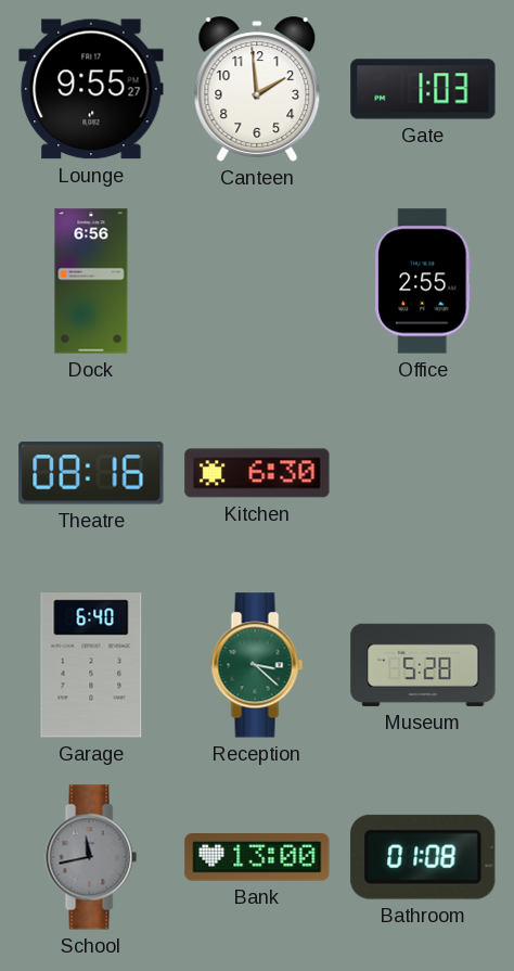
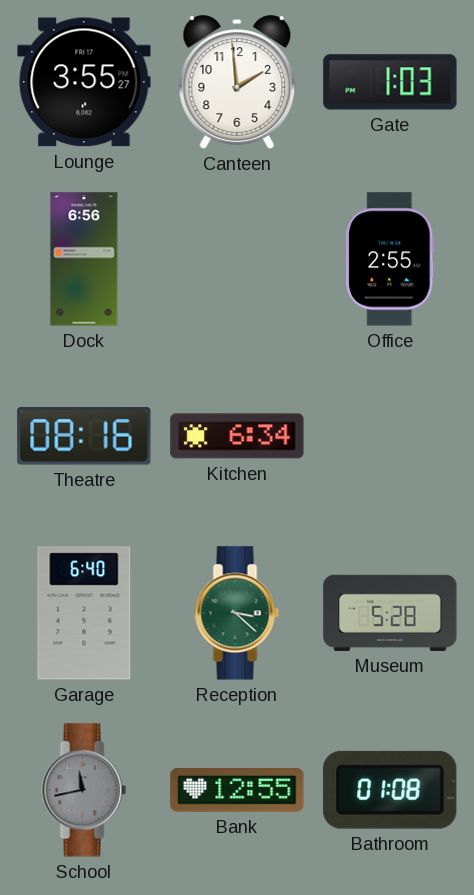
Lounge: 9:55 -> 3:55 (84, 82)
Kitchen: 6:30 -> 6:34 (237, 436)
Bank: 13:00 -> 12:55 (237, 790)
